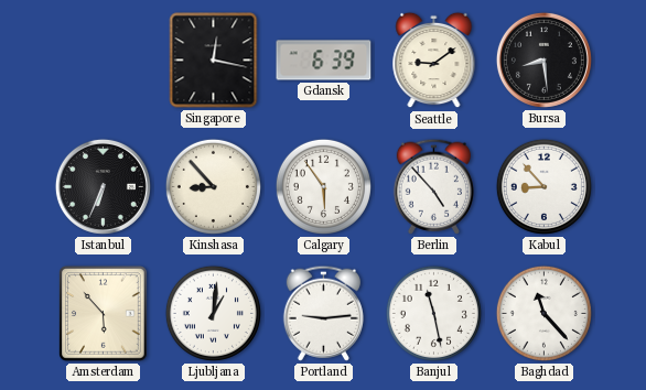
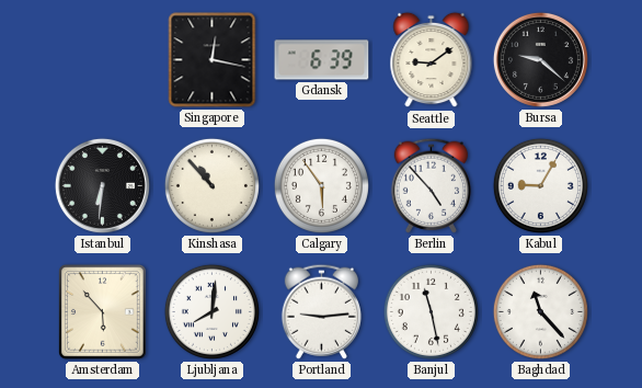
Bursa: 8:29 -> 9:22 (540, 59)
Istanbul: 6:34 -> 6:31 (102, 185)
Kinshasa: 8:53 -> 10:53 (211, 185)
Kabul: 8:53 -> 9:05 (540, 185)
Ljubljana: 1:01 -> 8:01 (211, 311)
